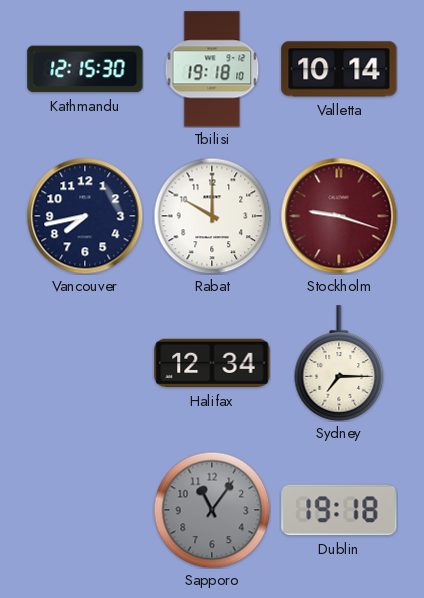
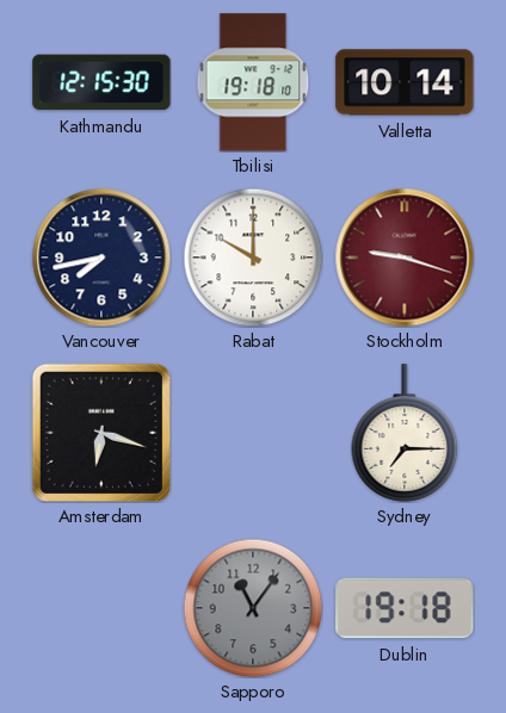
Amsterdam: none -> 6:18 (101, 433)
Halifax: 12:34 -> none (212, 363)
